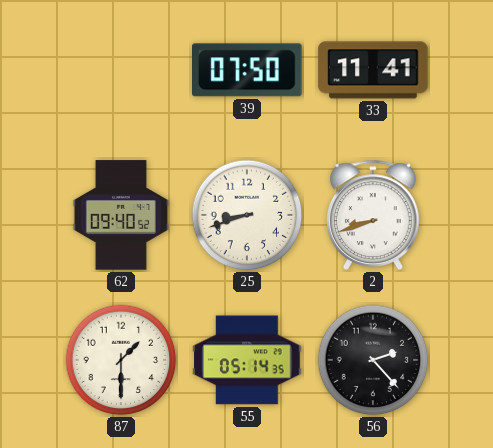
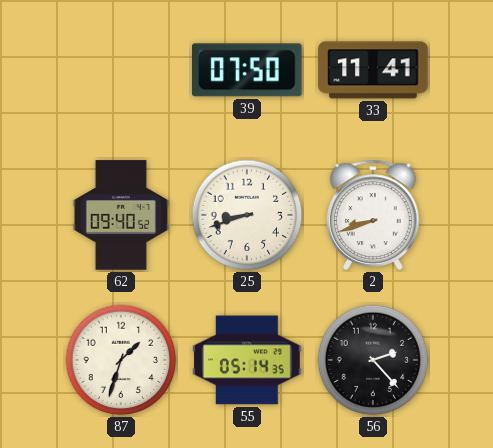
87: 1:30 -> 1:33 (121, 360)
